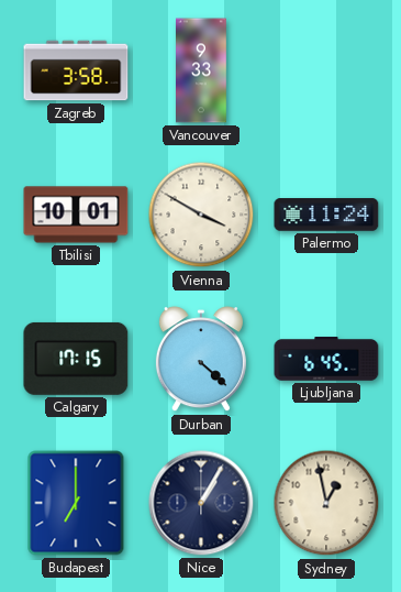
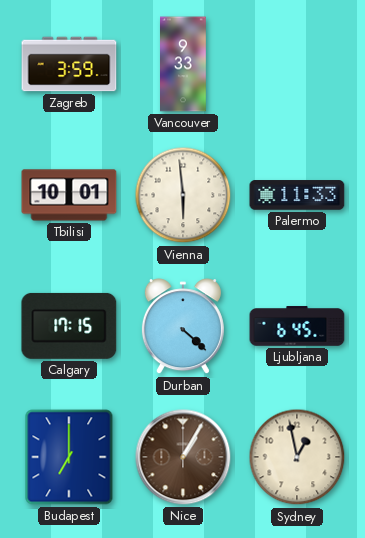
Zagreb: 3:58 -> 3:59 (69, 64)
Vienna: 3:50 -> 5:59 (183, 195)
Palermo: 11:24 -> 11:33 (297, 195)
Nice dial: navy -> brown (183, 457)
